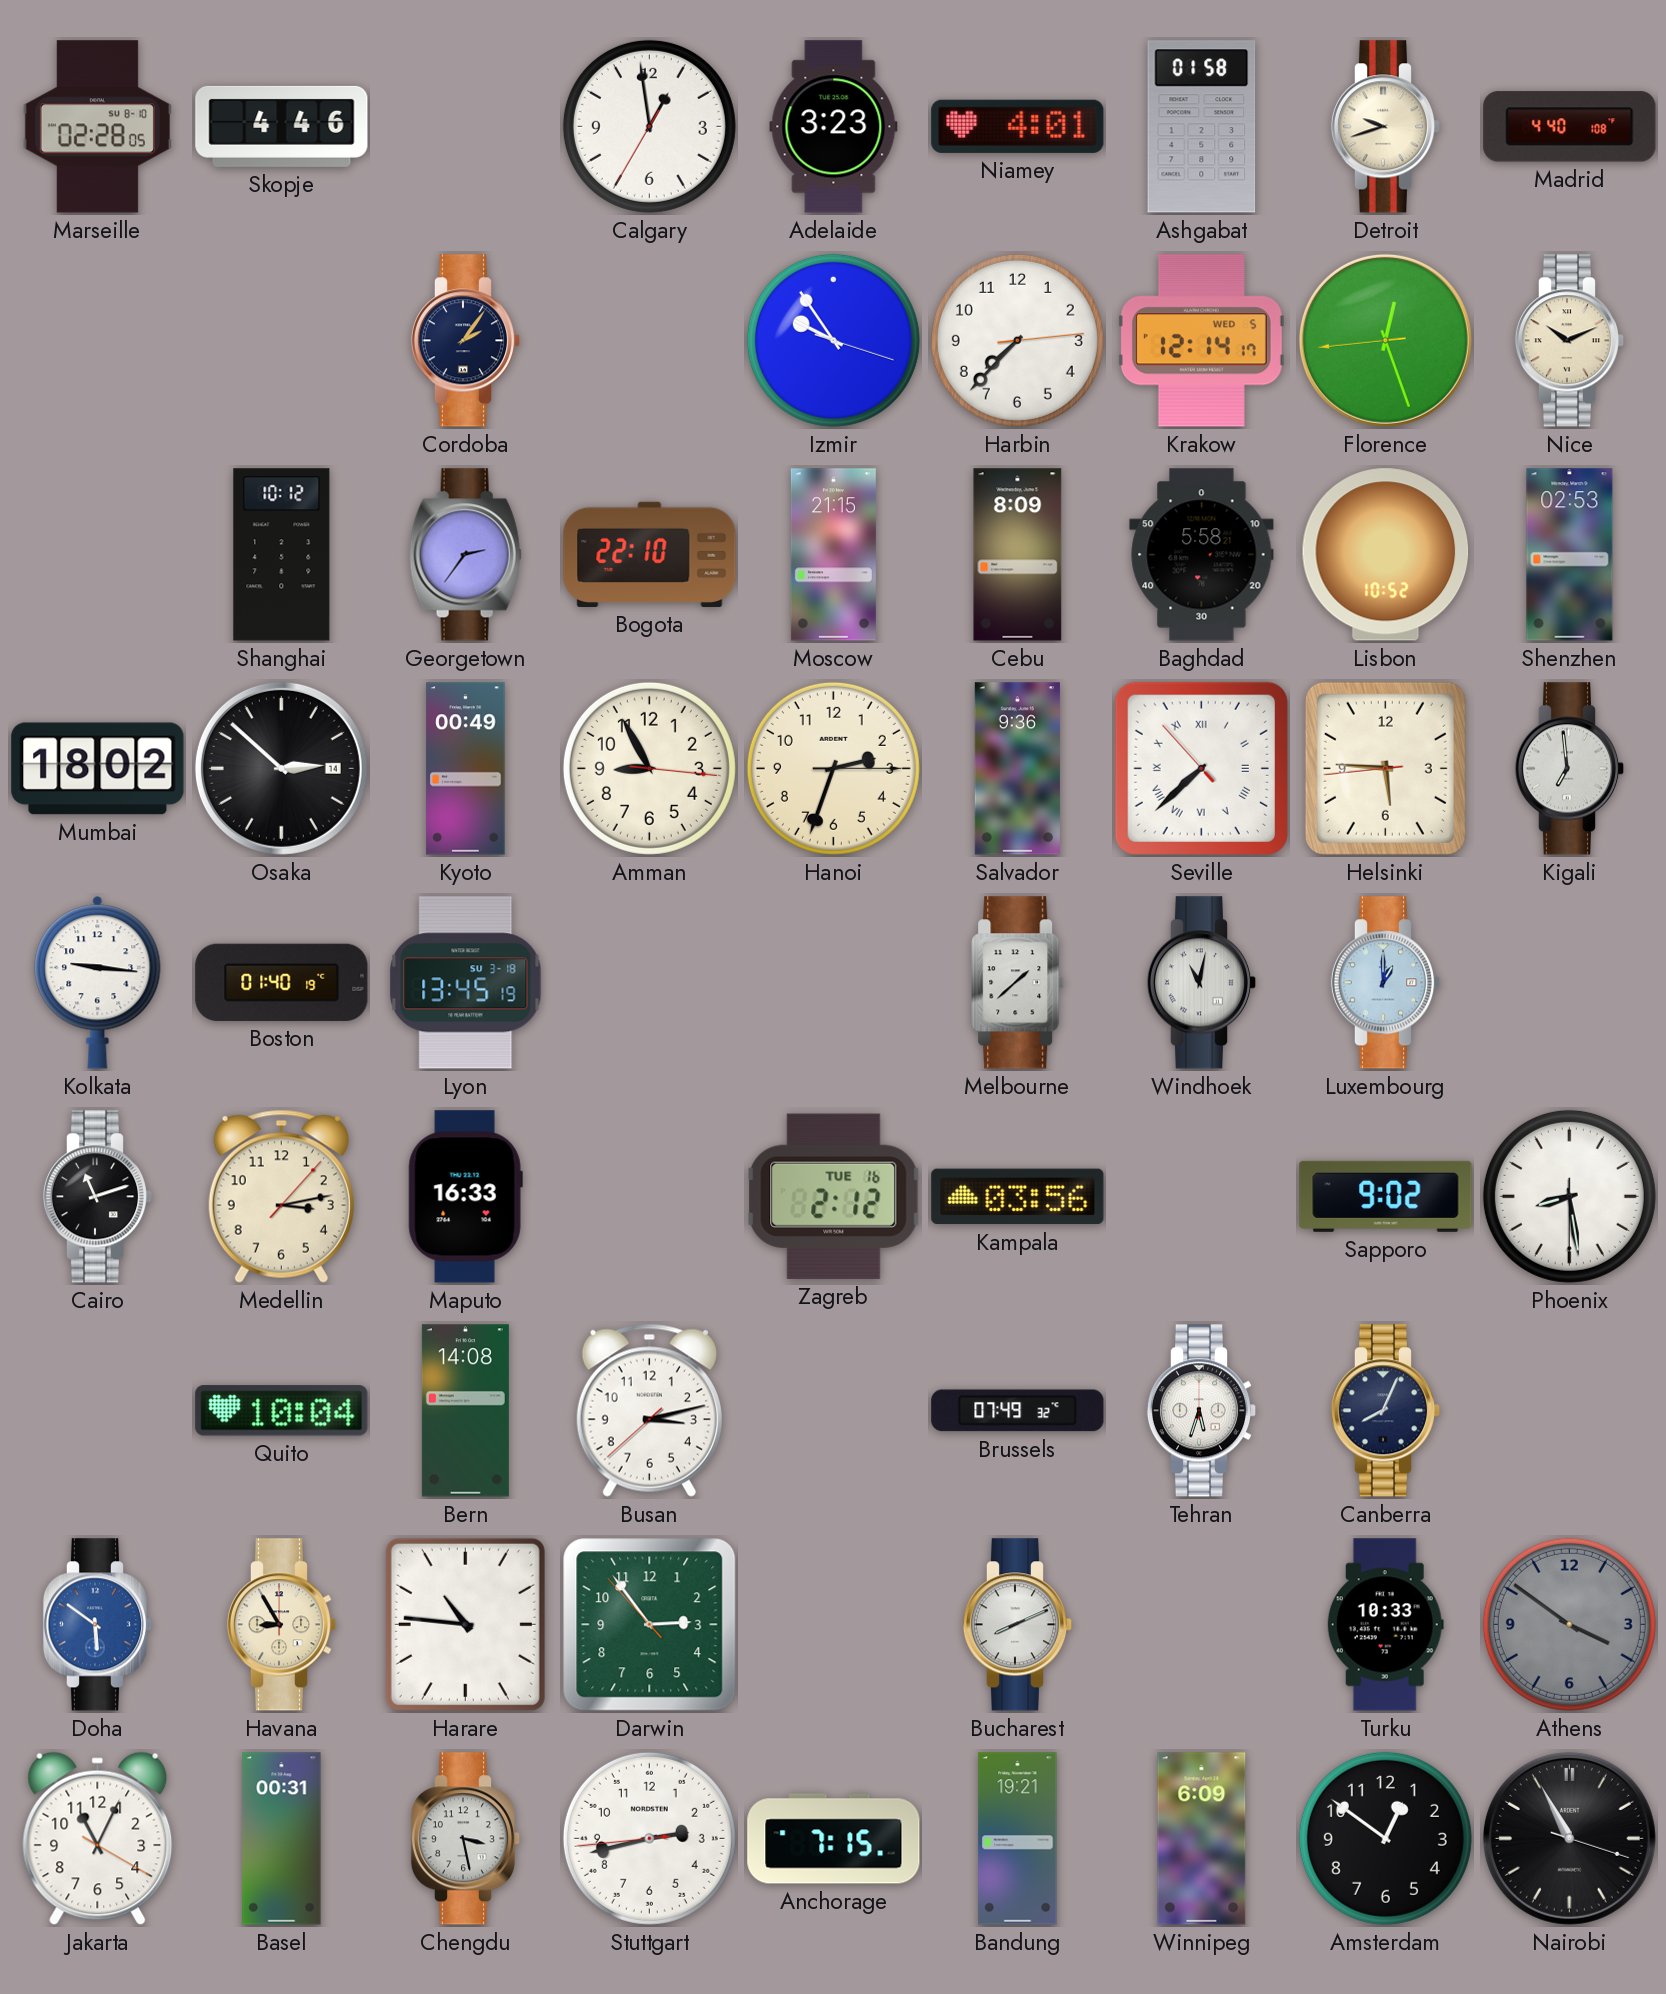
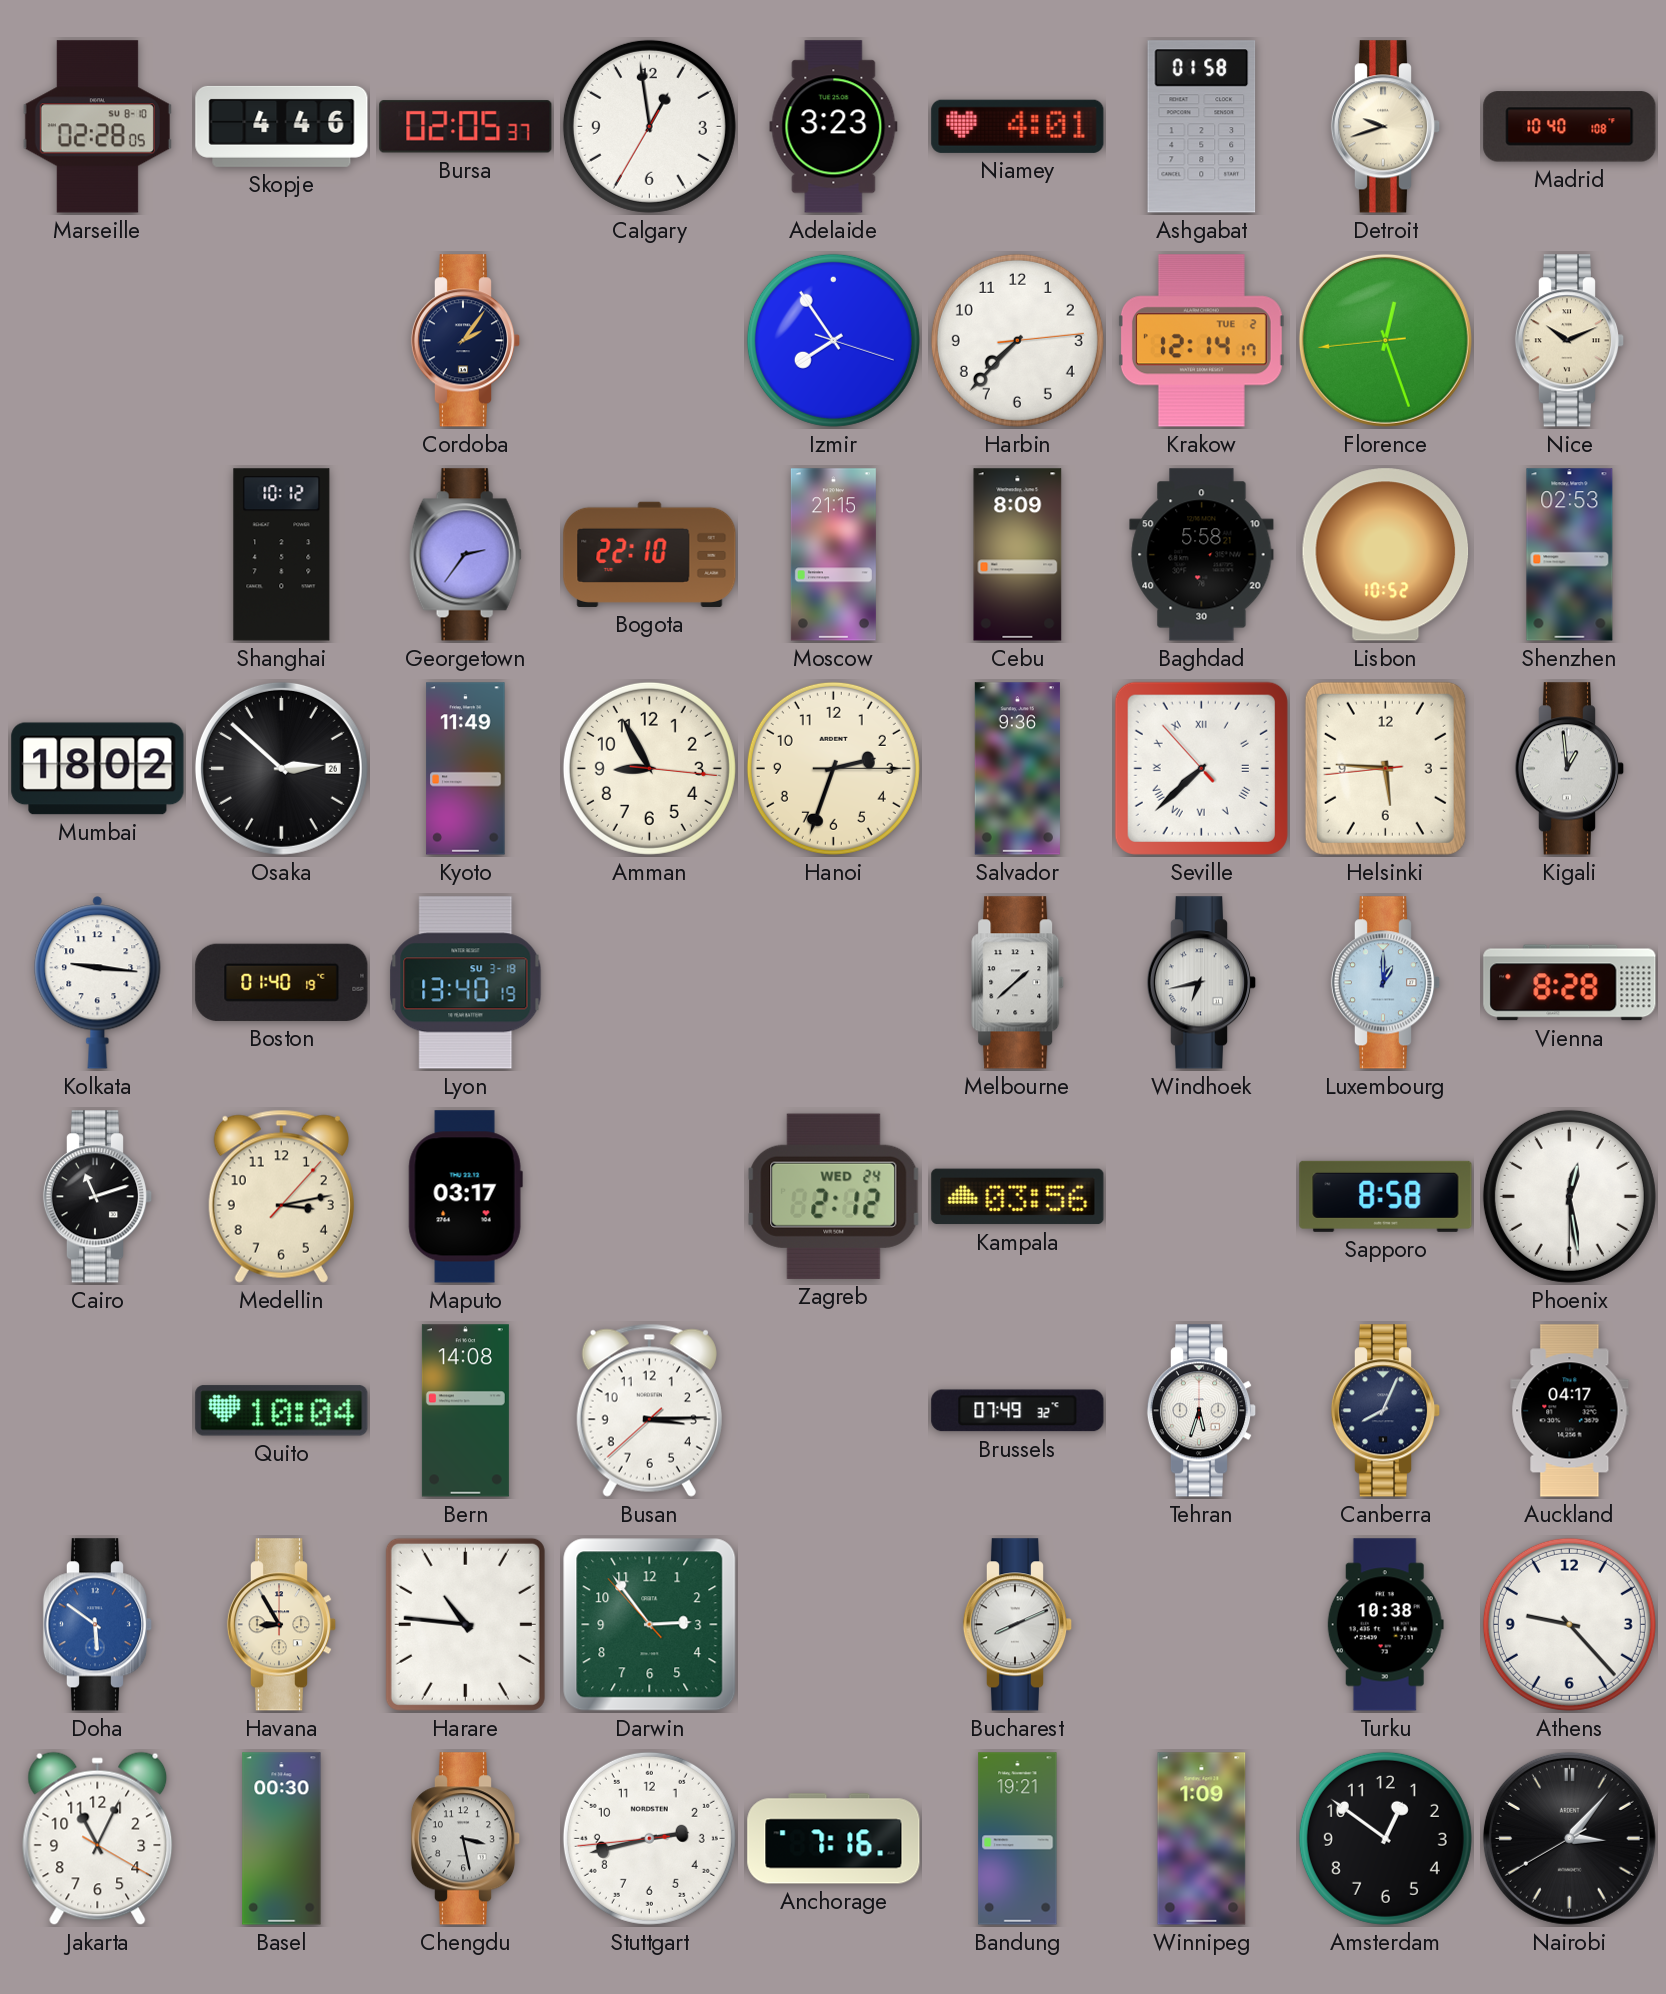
Bursa: none -> 02:05 (466, 127)
Madrid: 4:40 -> 10:40 (1570, 127)
Izmir: 9:54 -> 7:54 (833, 340)
Krakow date: WED 5 -> TUE 2 (1201, 341)
Osaka date: 14 -> 26 (281, 768)
Kyoto: 00:49 -> 11:49 (466, 769)
Kigali: 6:59 -> 12:59 (1570, 769)
Lyon: 13:45 -> 13:40 (466, 983)
Windhoek: 11:02 -> 6:43 (1202, 983)
Vienna: none -> 8:28 (1570, 983)
Maputo: 16:33 -> 03:17 (465, 1197)
Zagreb date: TUE 16 -> WED 24 (834, 1196)
Sapporo: 9:02 -> 8:58 (1386, 1196)
Phoenix: 8:28 -> 12:28 (1569, 1196)
Busan: 3:12 -> 3:14 (649, 1410)
Auckland: none -> 04:17 (1570, 1411)
Turku: 10:33 -> 10:38 (1385, 1625)
Athens: 3:51 -> 9:23 (1569, 1624)
Athens dial: grey -> white (1569, 1624)
Basel: 00:31 -> 00:30 (282, 1839)
Anchorage: 7:15 -> 7:16 (834, 1839)
Winnipeg: 6:09 -> 1:09 (1202, 1839)
Nairobi: 10:55 -> 3:06 (1569, 1838)
